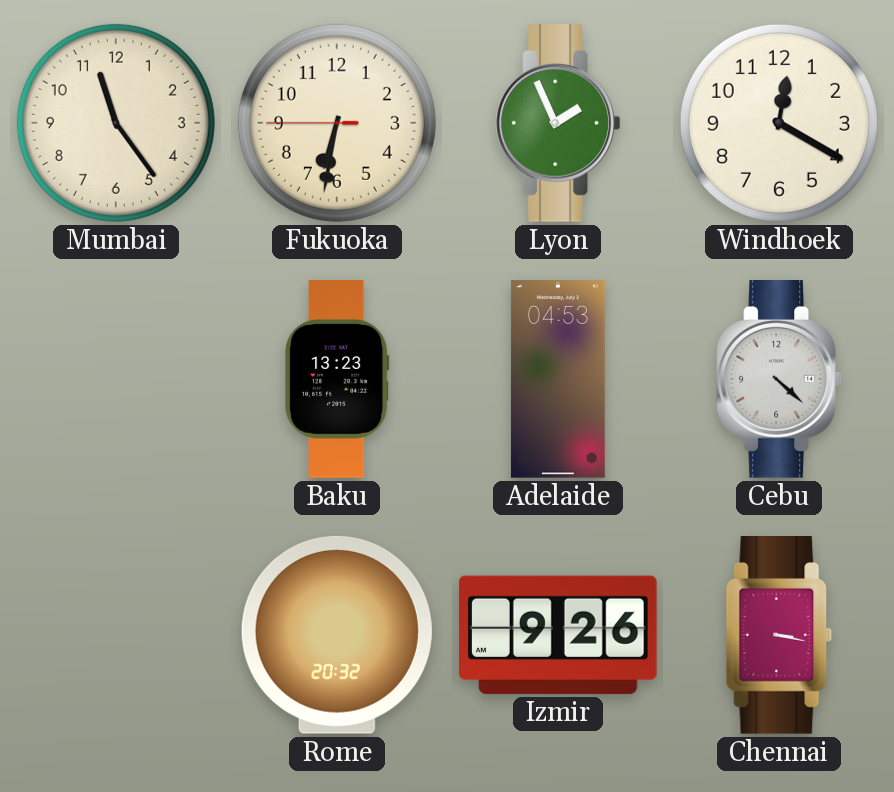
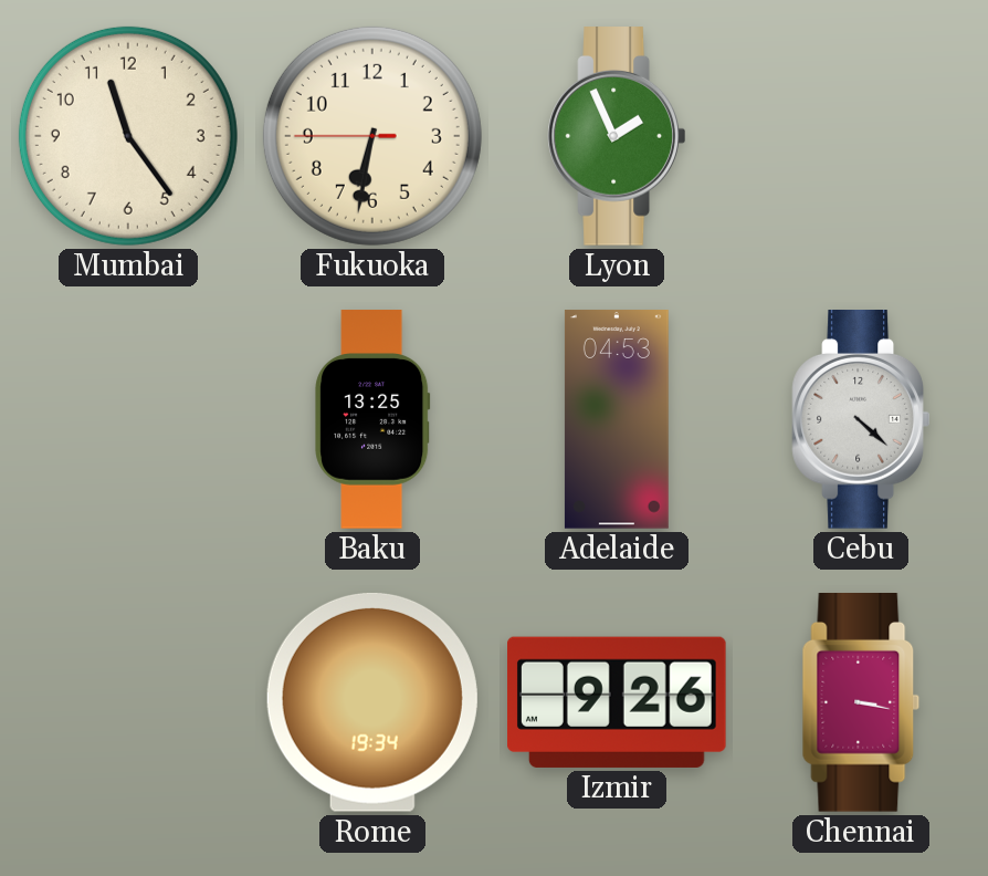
Windhoek: 12:20 -> none (779, 123)
Baku: 13:23 -> 13:25 (372, 419)
Rome: 20:32 -> 19:34 (372, 702)
